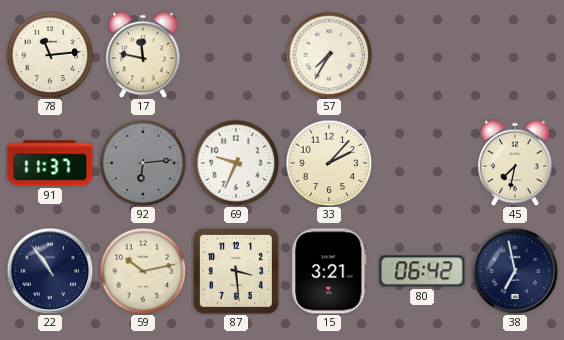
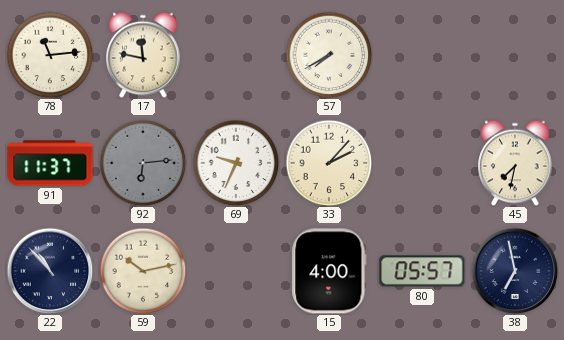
57: 7:35 -> 7:40 (329, 55)
22: 10:54 -> 10:53 (50, 271)
87: 3:29 -> none (236, 271)
15: 3:21 -> 4:00 (329, 271)
80: 06:42 -> 05:57 (422, 271)
